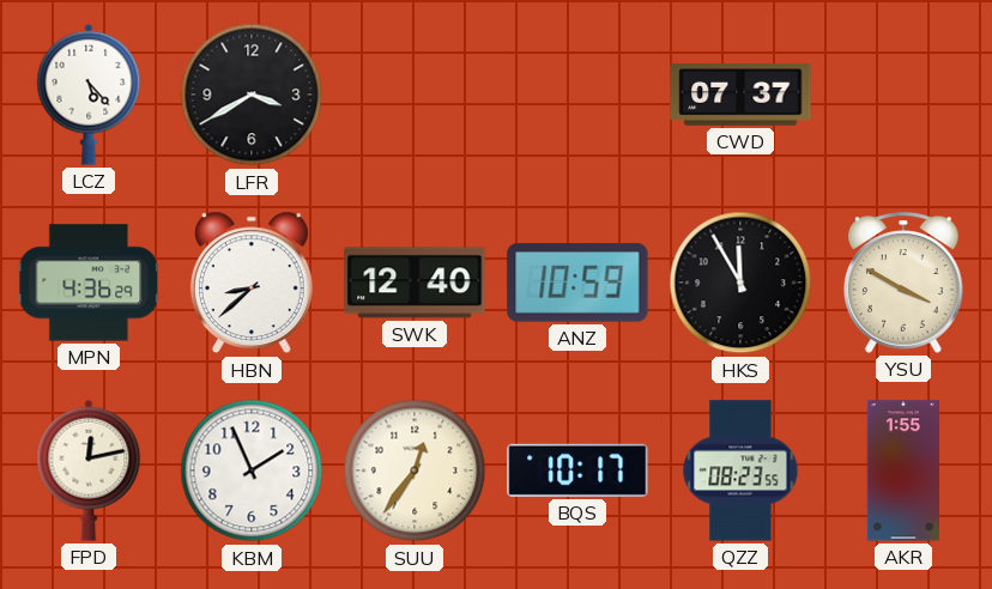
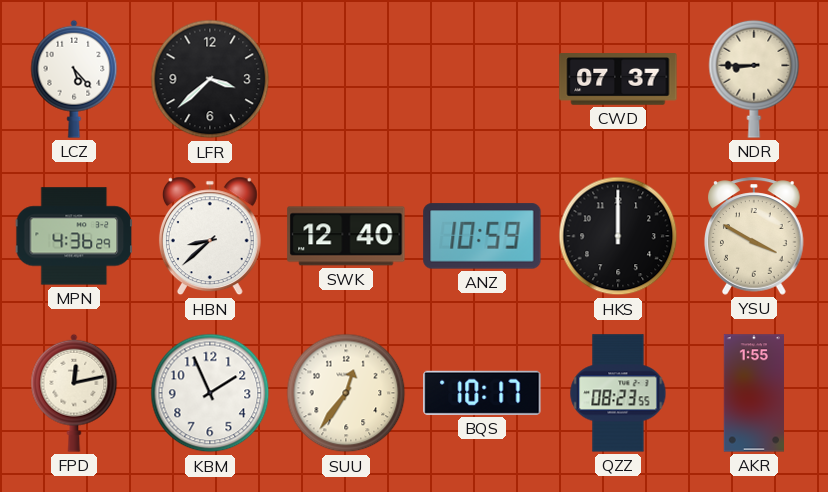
LFR: 3:40 -> 3:38 (210, 79)
NDR: none -> 8:45 (754, 79)
HKS: 11:55 -> 12:00 (618, 236)
